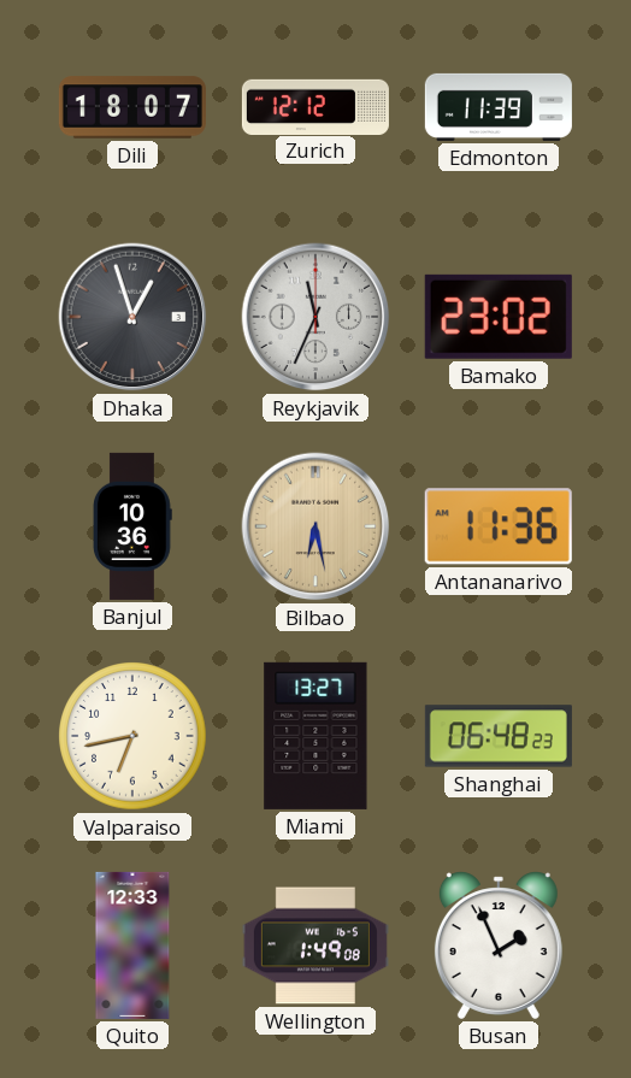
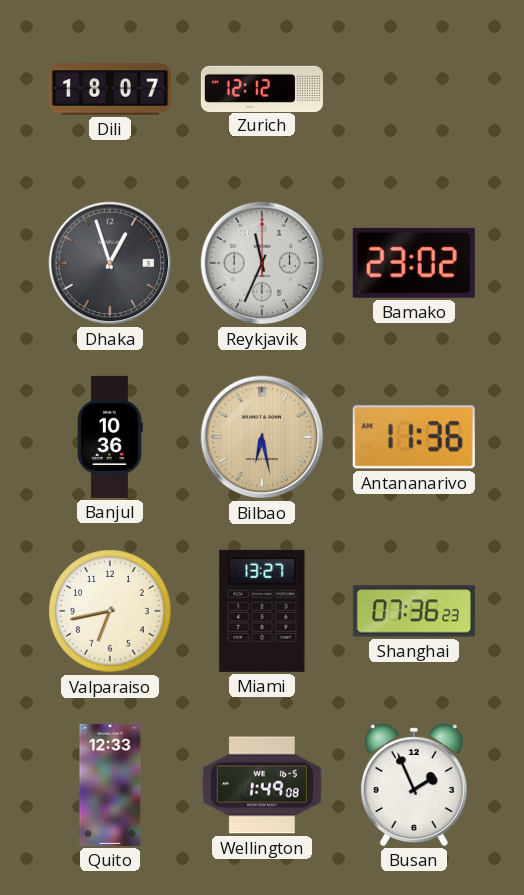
Edmonton: 11:39 -> none (499, 107)
Shanghai: 06:48 -> 07:36 (414, 611)
